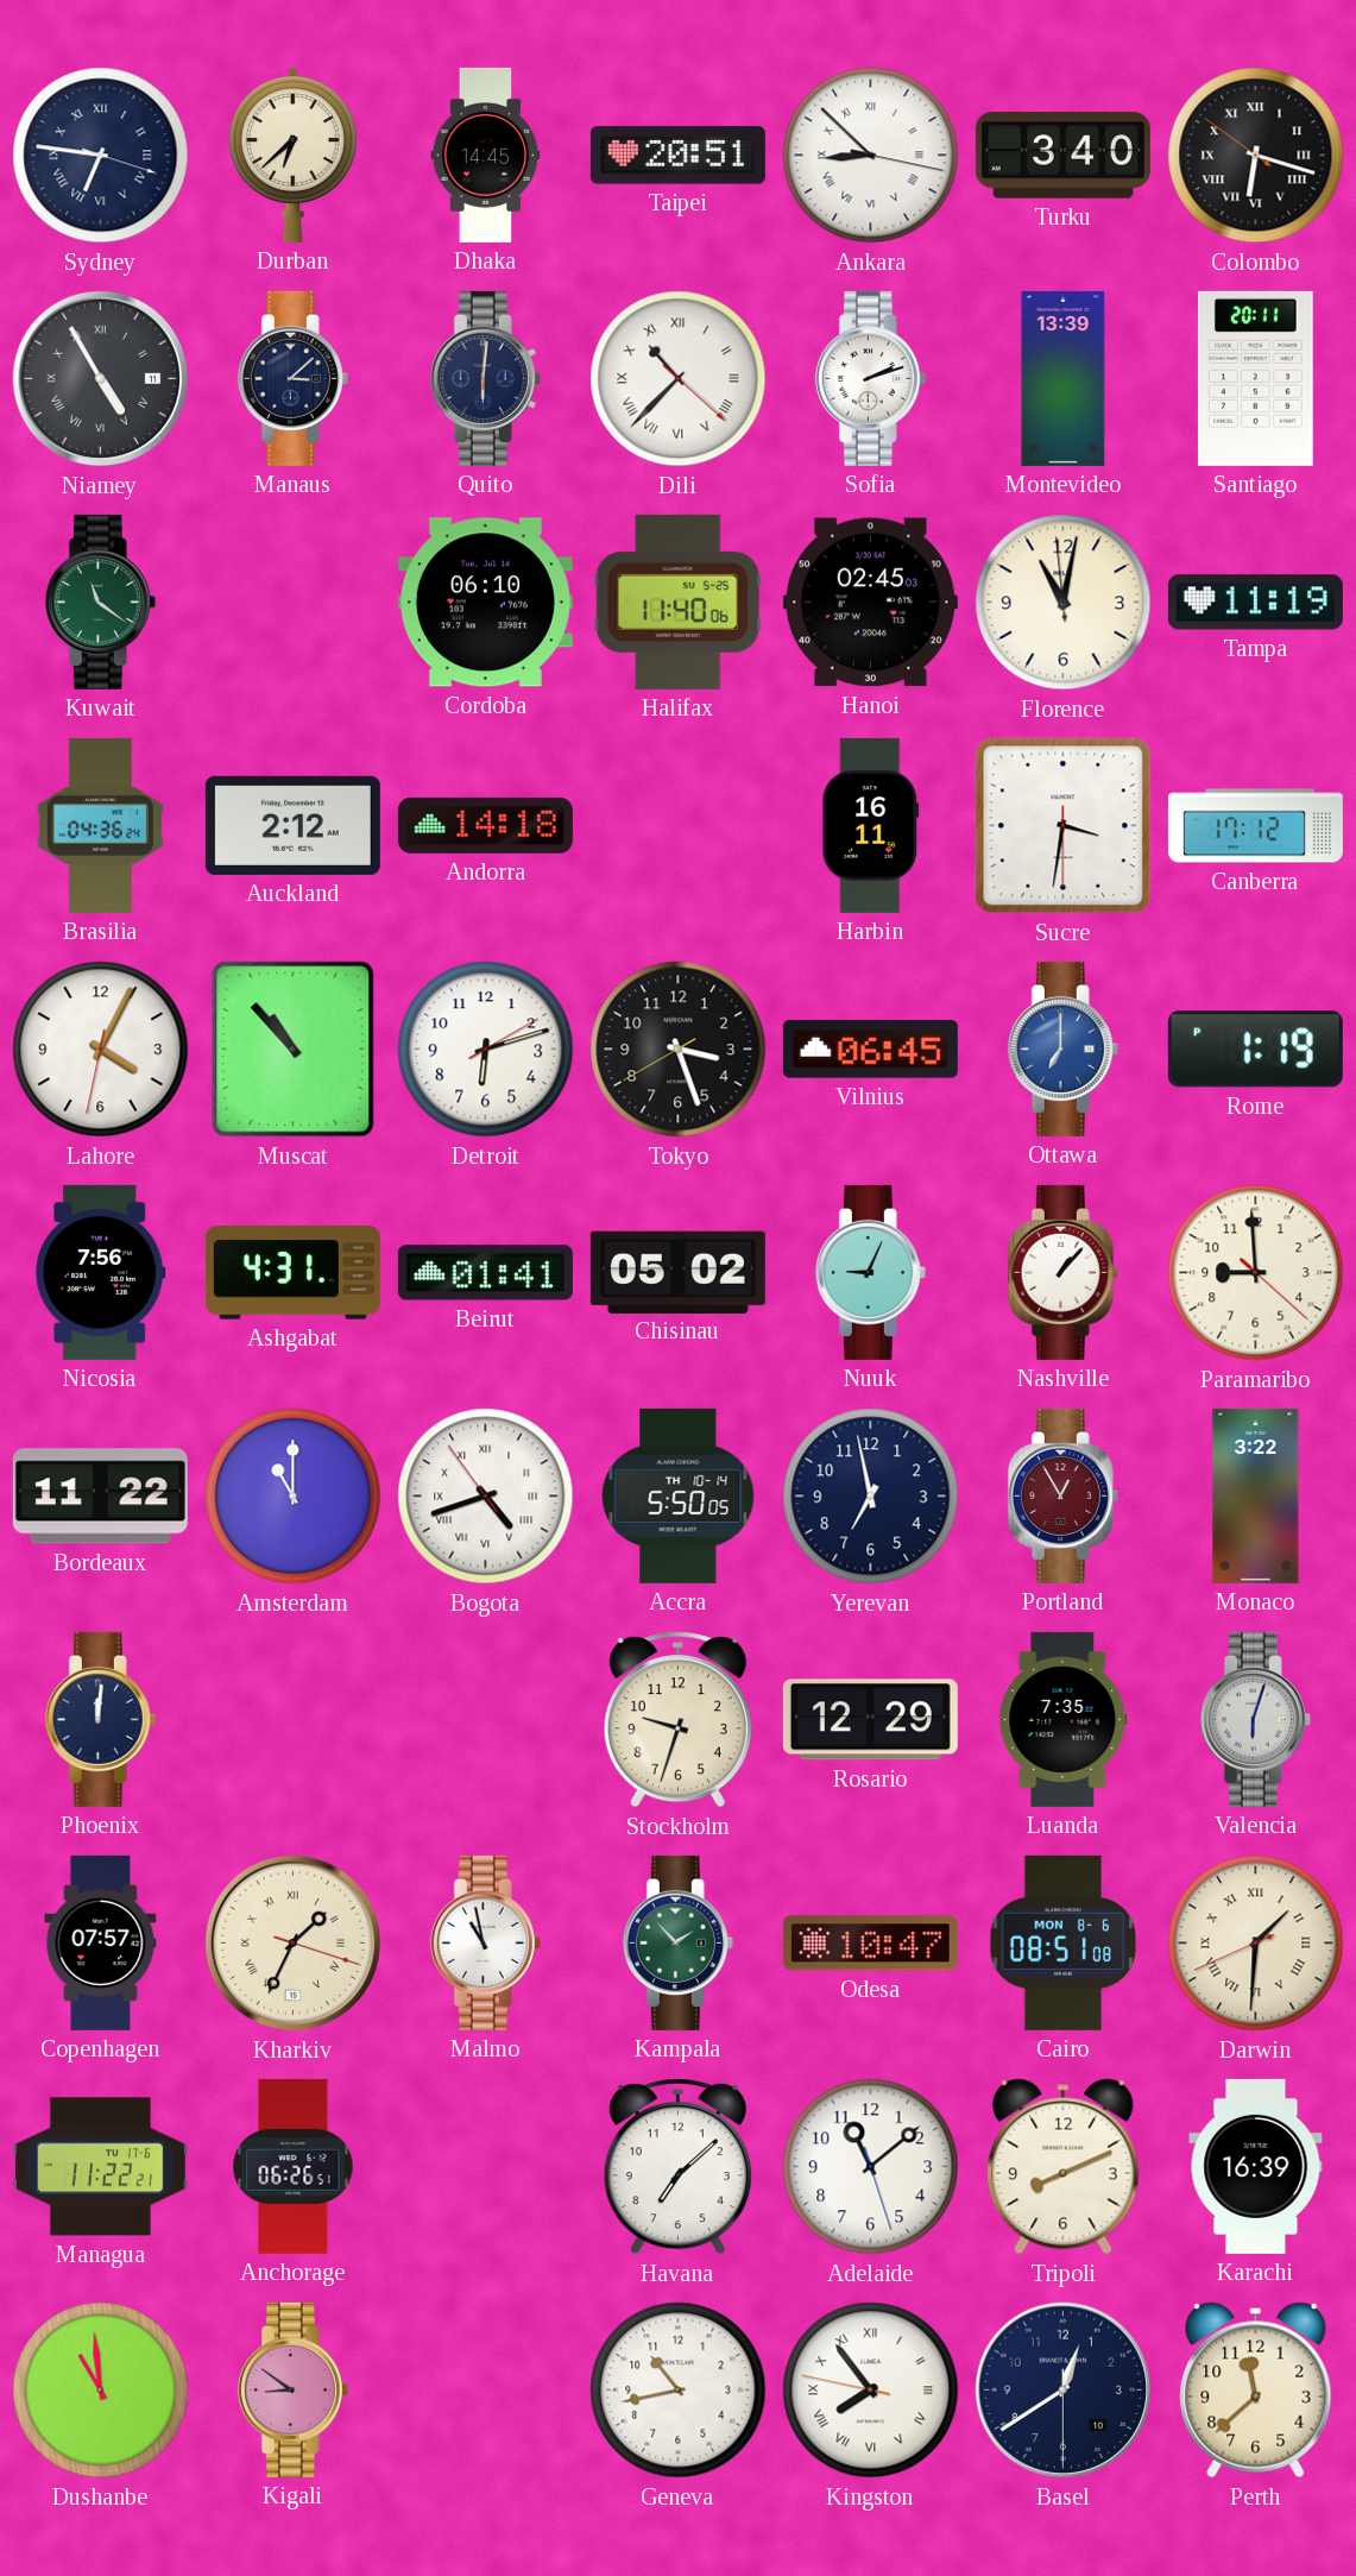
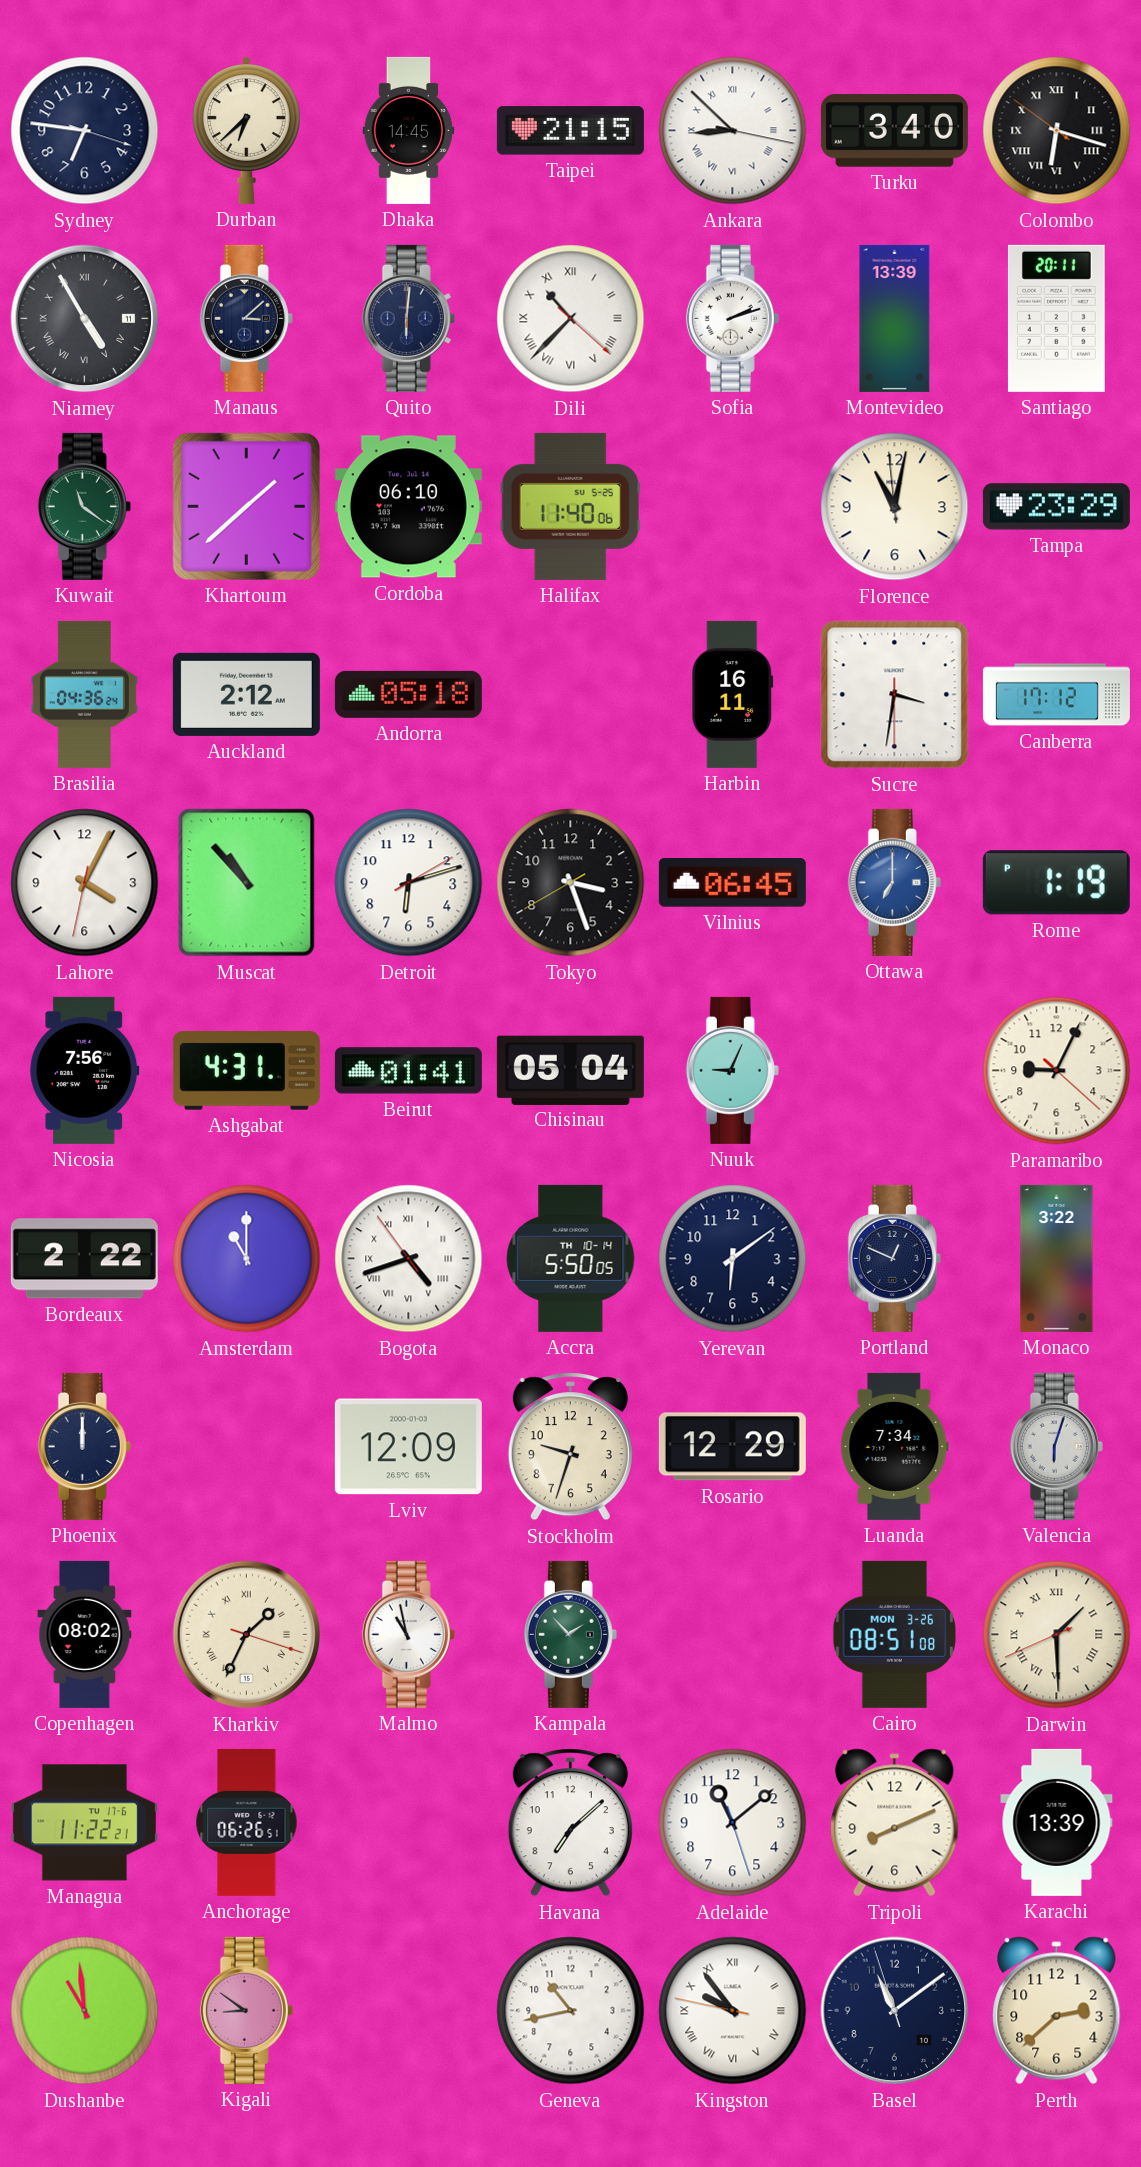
Sydney numerals: Roman -> Arabic (85, 131)
Taipei: 20:51 -> 21:15 (570, 131)
Khartoum: none -> 1:38 (246, 506)
Hanoi: 02:45 -> none (870, 603)
Tampa: 11:19 -> 23:29 (1056, 507)
Andorra: 14:18 -> 05:18 (408, 694)
Chisinau: 05:02 -> 05:04 (570, 1070)
Nashville: 1:07 -> none (1062, 1272)
Paramaribo: 8:59 -> 9:04 (1057, 1071)
Bordeaux: 11:22 -> 2:22 (84, 1259)
Yerevan: 6:58 -> 6:09 (733, 1259)
Portland: 12:55 -> 12:49 (894, 1258)
Portland dial: burgundy -> navy (894, 1258)
Phoenix: 12:01 -> 12:00 (84, 1446)
Lviv: none -> 12:09 (408, 1447)
Luanda: 7:35 -> 7:34 (895, 1446)
Copenhagen: 07:57 -> 08:02 (85, 1634)
Odesa: 10:47 -> none (870, 1944)
Cairo date: MON 8-6 -> MON 3-26 (894, 1634)
Darwin: 1:30 -> 1:29 (1057, 1635)
Karachi: 16:39 -> 13:39 (1057, 1822)
Kingston: 7:53 -> 9:53 (733, 2011)
Basel: 12:39 -> 11:08 (895, 2011)
Perth: 11:38 -> 2:38 (1057, 2011)
